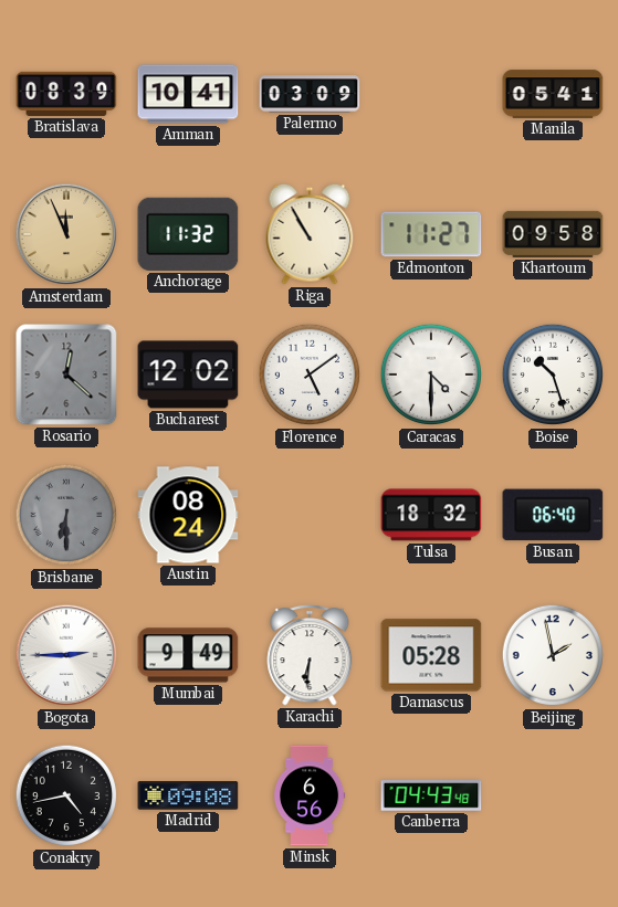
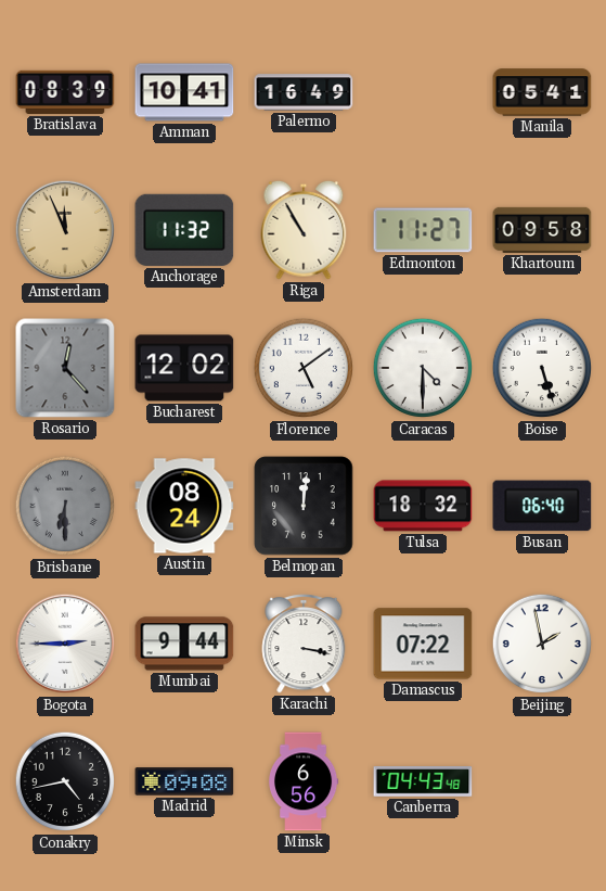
Palermo: 03:09 -> 16:49 (304, 92)
Rosario: 12:22 -> 12:23 (65, 368)
Boise: 10:27 -> 5:27 (542, 368)
Belmopan: none -> 12:01 (304, 506)
Mumbai: 9:49 -> 9:44 (184, 644)
Karachi: 6:31 -> 3:17 (304, 644)
Damascus: 05:28 -> 07:22 (423, 644)
